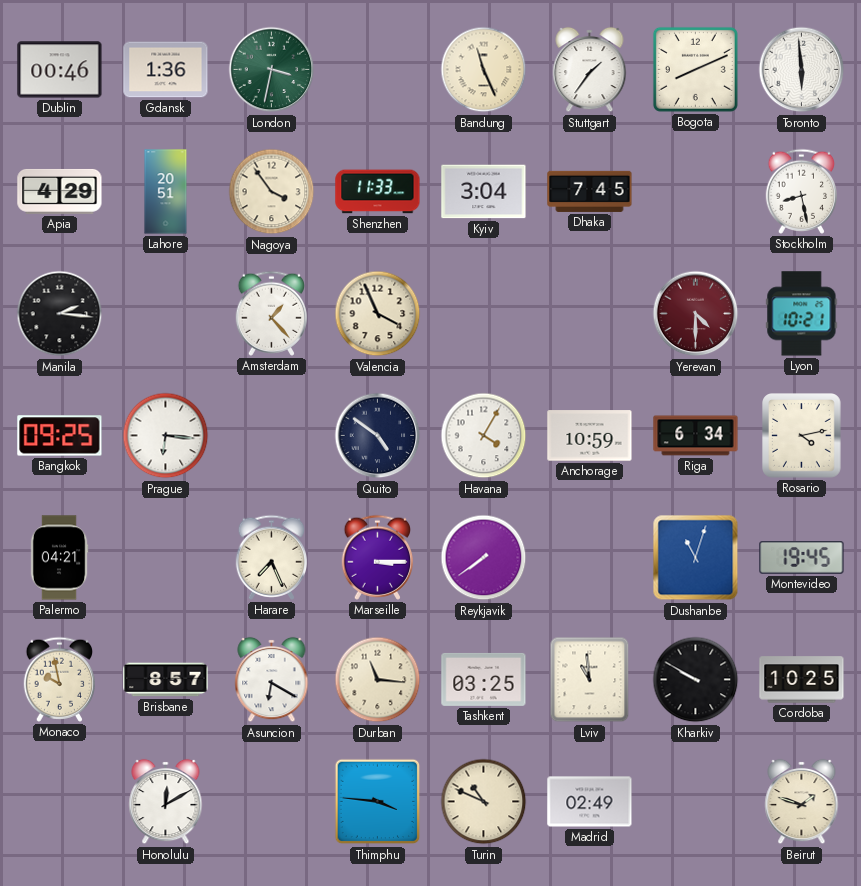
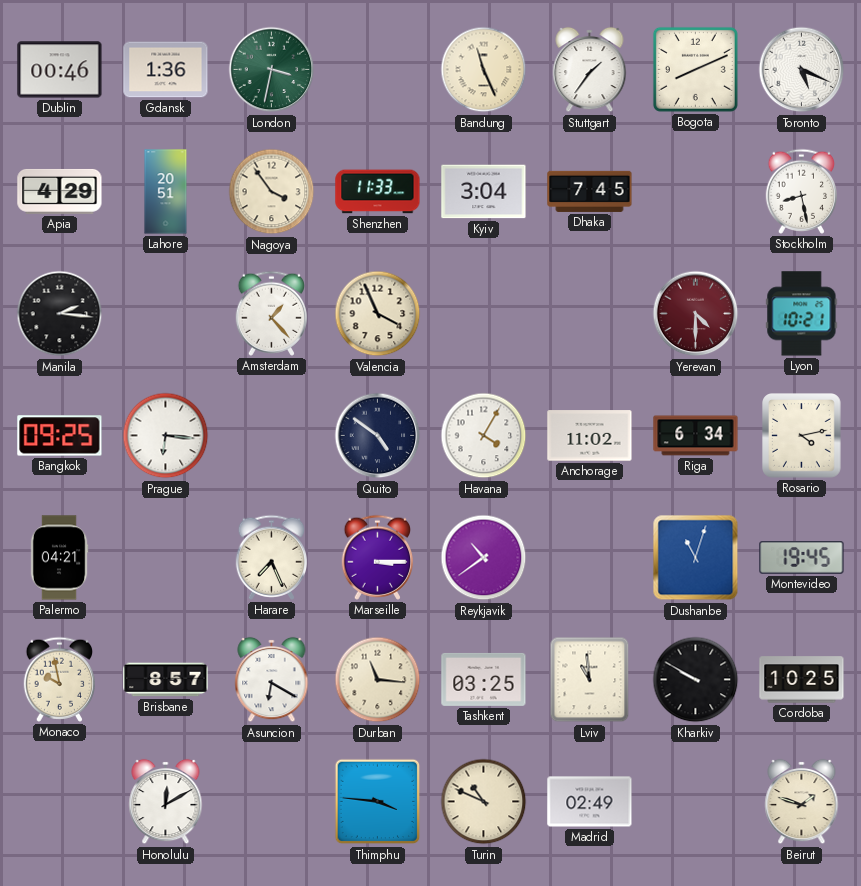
Toronto: 5:59 -> 5:19 (802, 70)
Anchorage: 10:59 -> 11:02 (590, 436)
Reykjavik: 7:39 -> 10:39 (484, 558)
